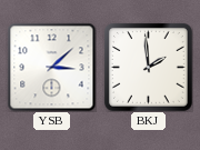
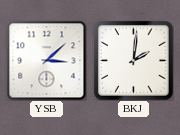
BKJ: 1:59 -> 2:01 (133, 60)
